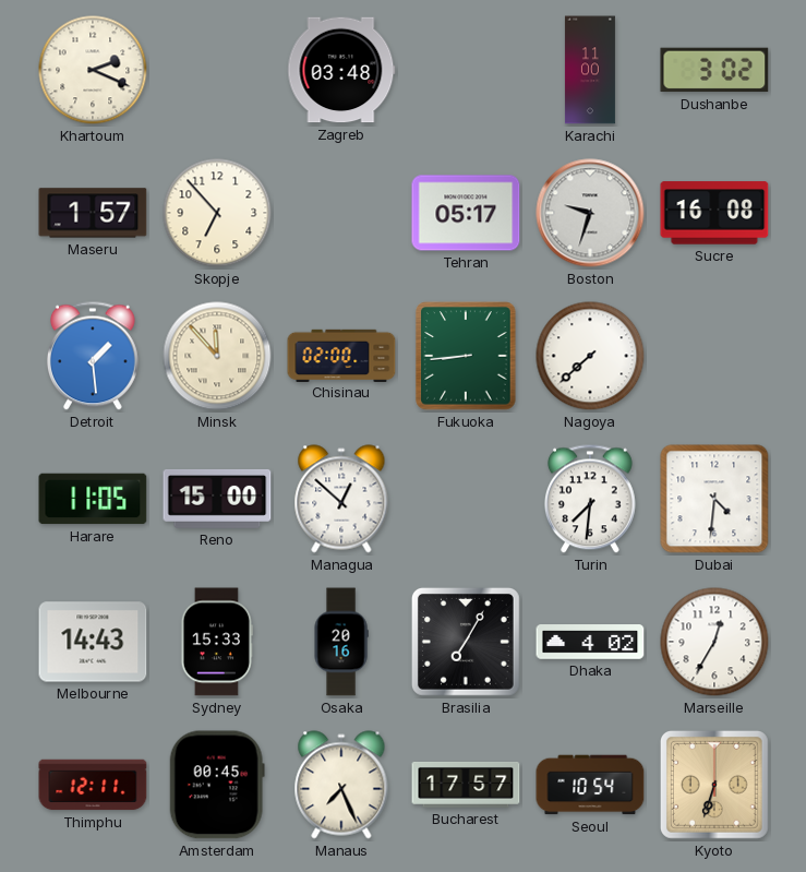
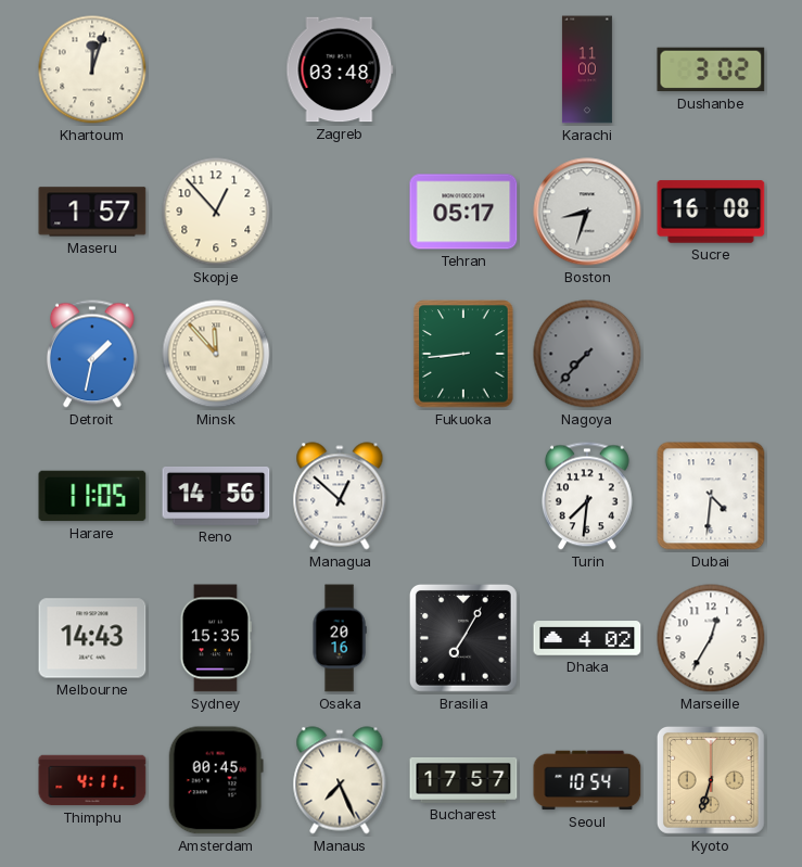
Khartoum: 2:19 -> 12:03 (92, 69)
Skopje: 6:53 -> 12:53 (216, 212)
Boston: 9:33 -> 8:33 (587, 212)
Detroit: 1:29 -> 1:32 (92, 354)
Chisinau: 02:00 -> none (341, 355)
Nagoya: 7:38 -> 7:37 (587, 354)
Nagoya dial: white -> grey (587, 354)
Reno: 15:00 -> 14:56 (216, 496)
Sydney: 15:33 -> 15:35 (216, 638)
Thimphu: 12:11 -> 4:11 (92, 780)
